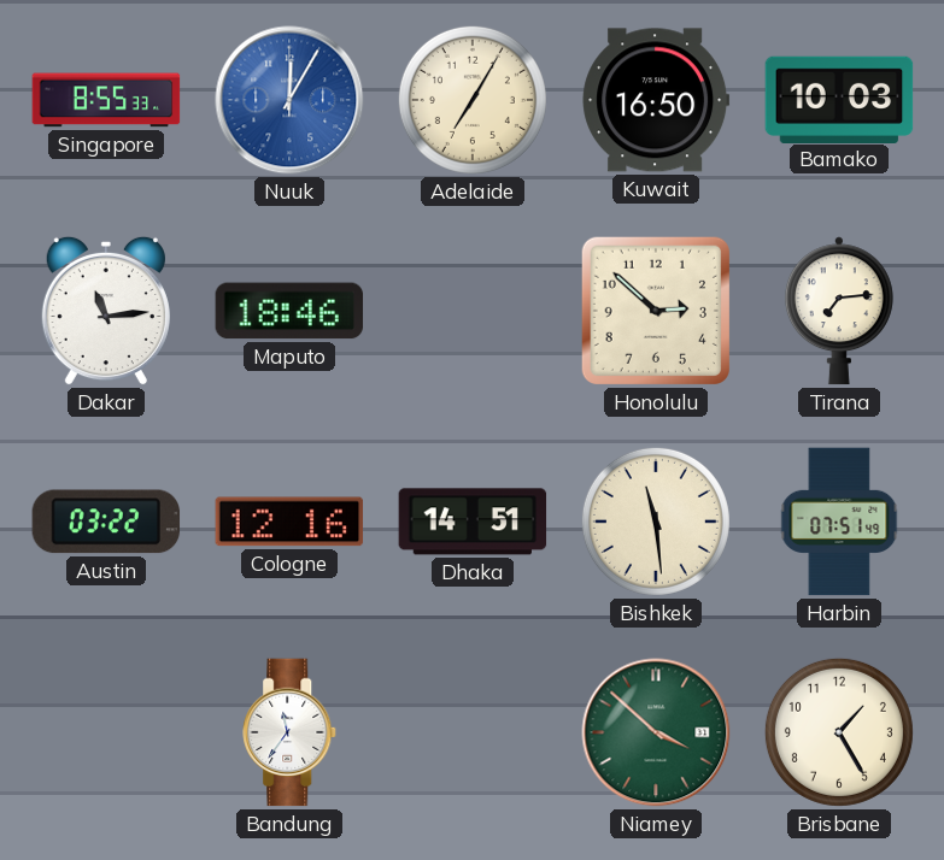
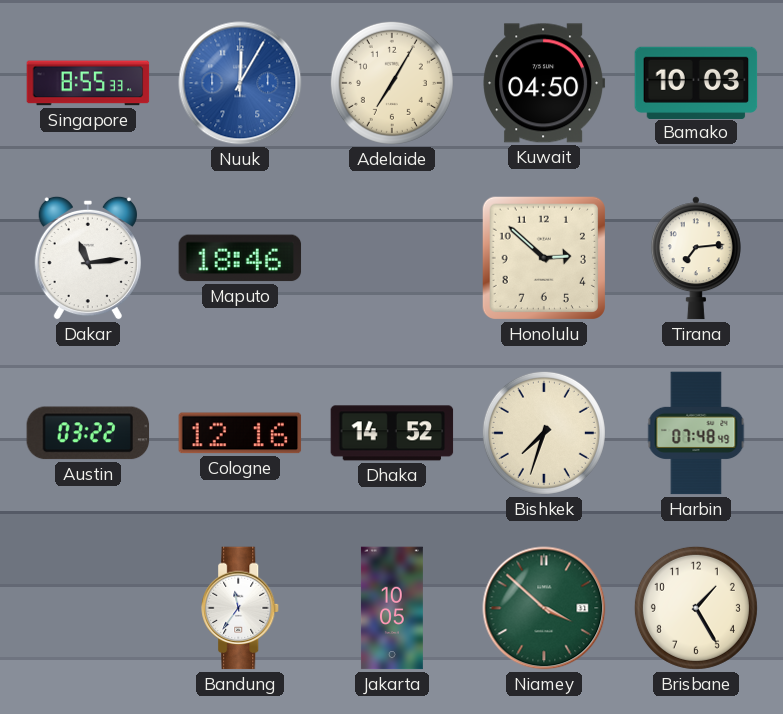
Kuwait: 16:50 -> 04:50 (544, 83)
Dhaka: 14:51 -> 14:52 (392, 433)
Bishkek: 11:29 -> 7:33 (544, 433)
Harbin: 07:51 -> 07:48 (696, 433)
Jakarta: none -> 10:05 (392, 608)
